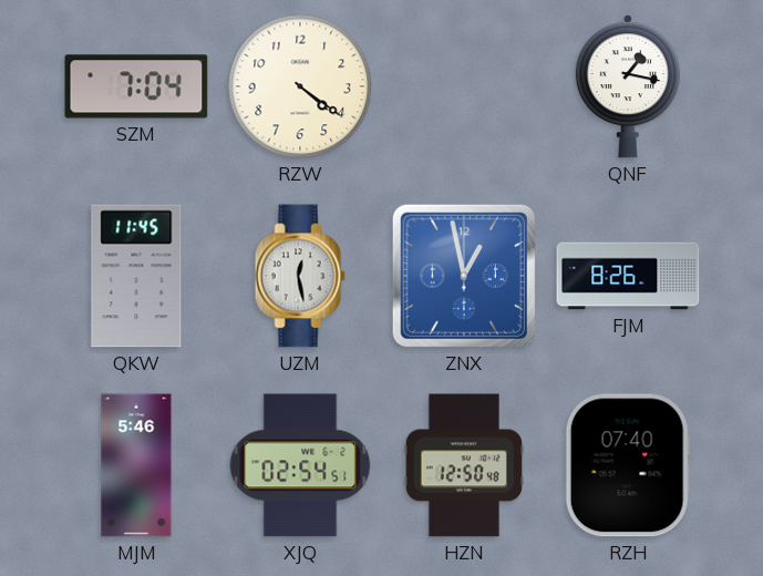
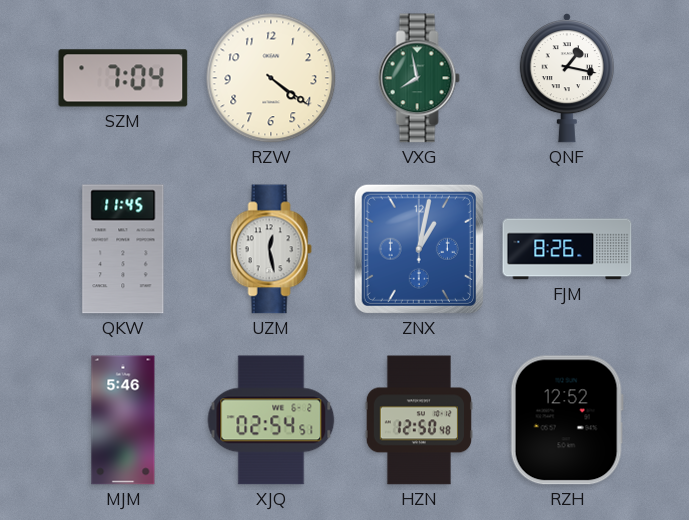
VXG: none -> 7:58 (419, 78)
ZNX: 12:58 -> 1:02 (419, 249)
RZH: 07:40 -> 12:52 (567, 420)
